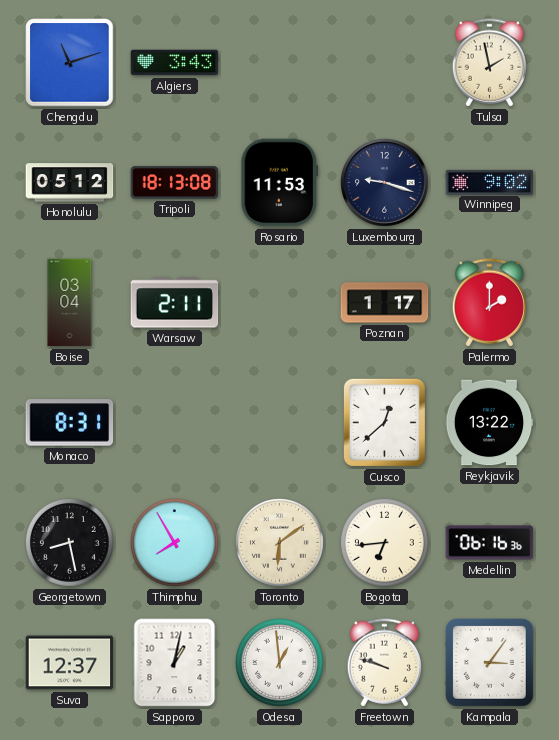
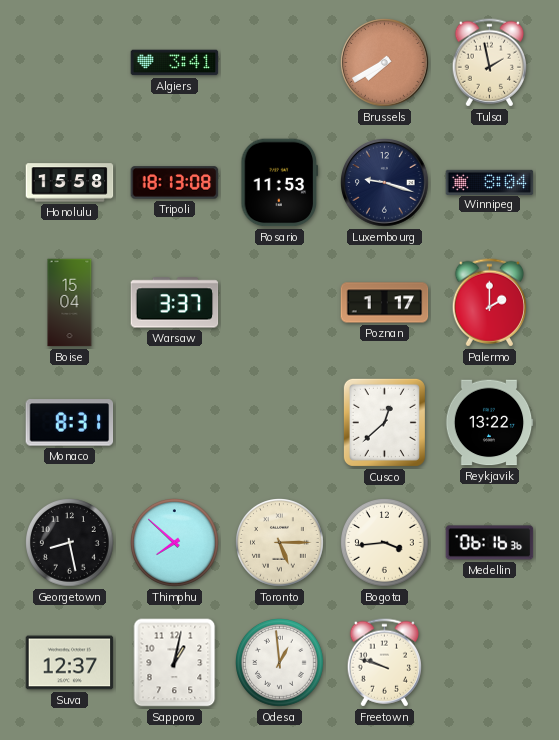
Chengdu: 11:12 -> none (70, 63)
Algiers: 3:43 -> 3:41 (175, 63)
Brussels: none -> 7:40 (385, 63)
Honolulu: 05:12 -> 15:58 (70, 183)
Winnipeg: 9:02 -> 8:04 (490, 182)
Boise: 03:04 -> 15:04 (70, 303)
Warsaw: 2:11 -> 3:37 (175, 303)
Thimphu: 7:55 -> 7:52 (175, 543)
Toronto: 6:09 -> 5:15 (280, 543)
Bogota: 6:44 -> 3:44 (385, 543)
Kampala: 3:06 -> none (490, 663)
